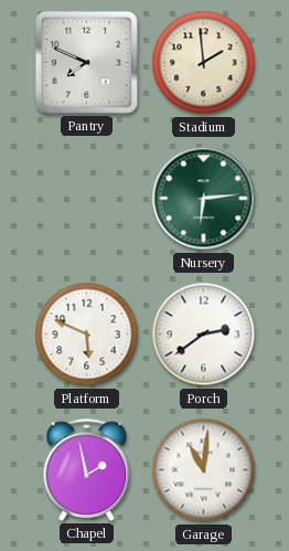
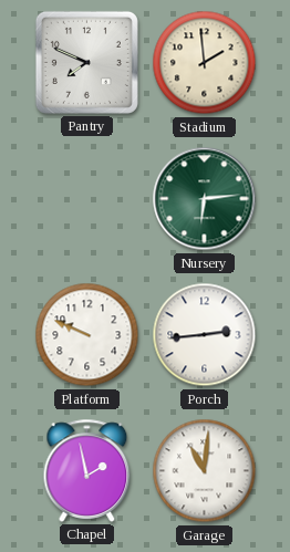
Platform: 5:49 -> 9:49 (87, 335)
Porch: 2:39 -> 2:44 (205, 335)
